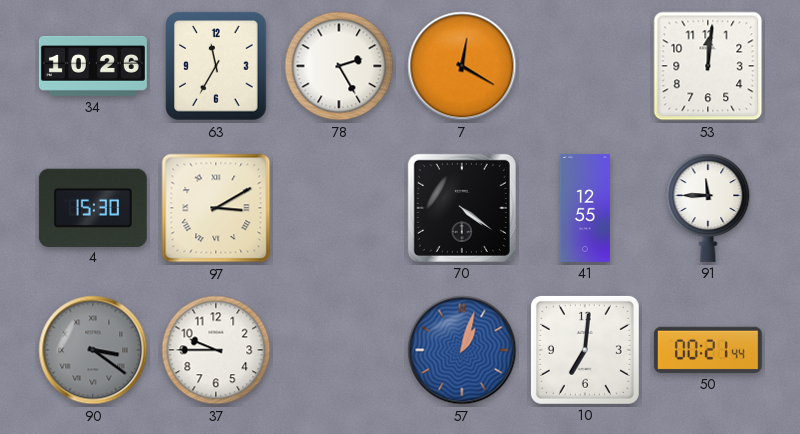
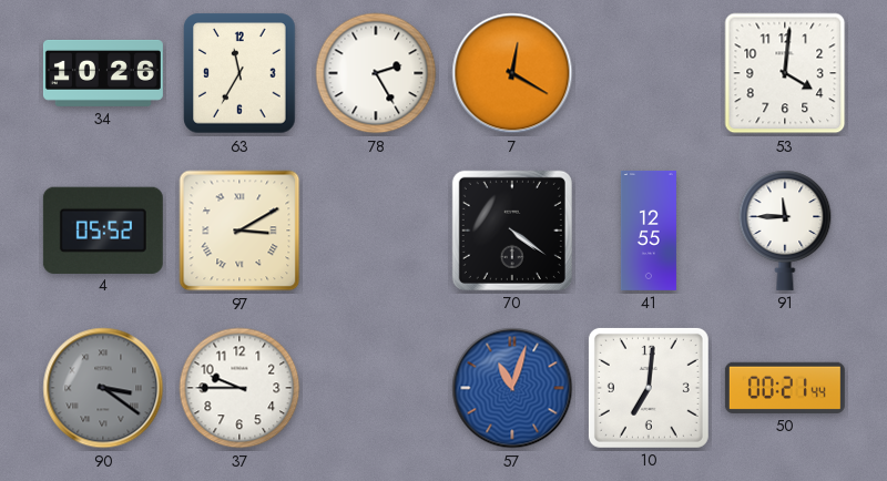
53: 12:01 -> 4:01 (785, 73)
4: 15:30 -> 05:52 (103, 229)
57: 1:03 -> 11:03 (512, 388)
